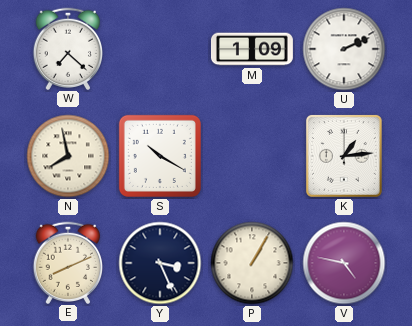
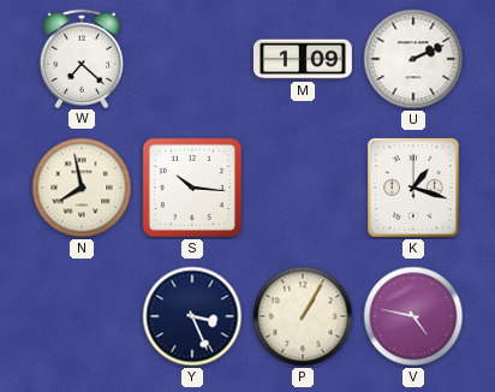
S: 10:20 -> 10:16 (192, 188)
K: 1:14 -> 1:18 (413, 188)
E: 8:11 -> none (67, 262)
